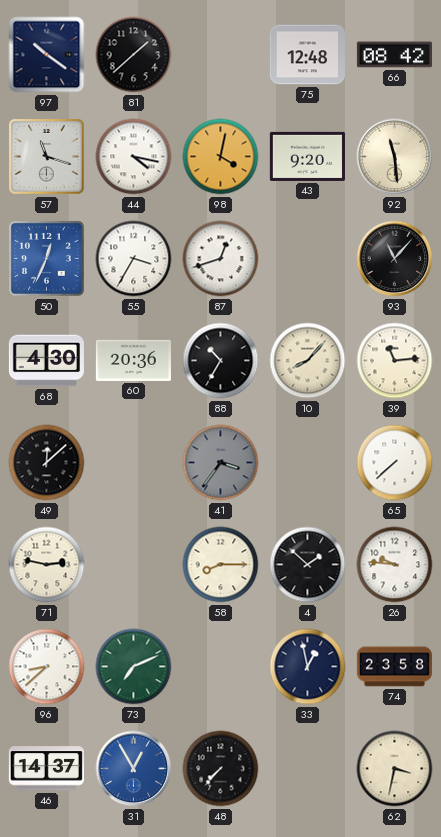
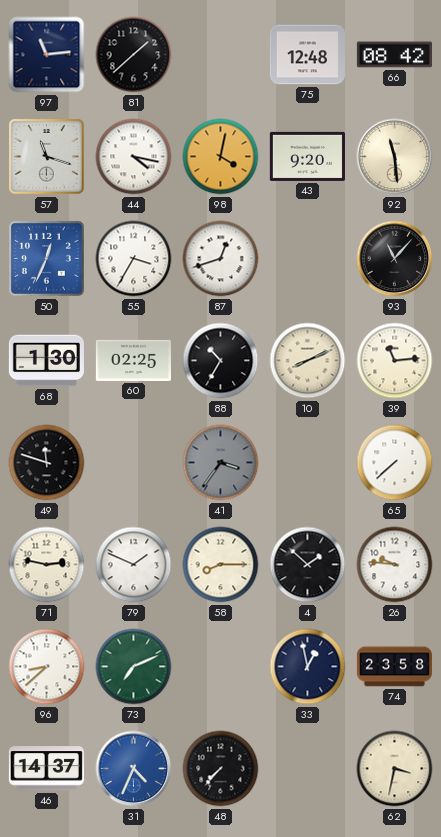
97: 10:21 -> 11:14 (47, 55)
68: 4:30 -> 1:30 (46, 361)
60: 20:36 -> 02:25 (133, 360)
10: 8:07 -> 8:11 (308, 361)
49: 12:08 -> 11:48 (47, 463)
79: none -> 1:49 (134, 565)
31: 12:55 -> 4:34 (134, 769)
